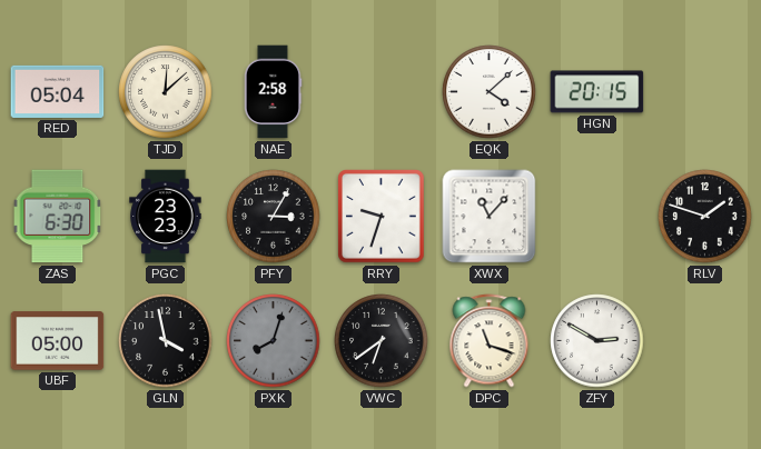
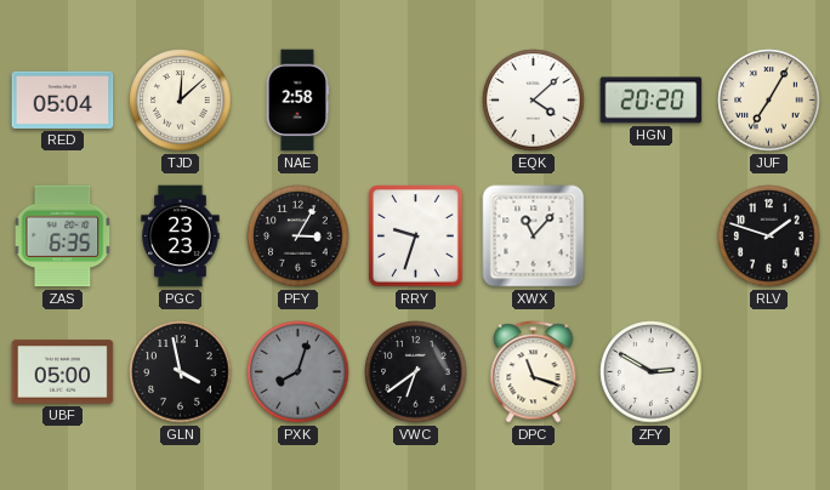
HGN: 20:15 -> 20:20 (652, 101)
JUF: none -> 7:05 (769, 101)
ZAS: 6:30 -> 6:35 (63, 237)
